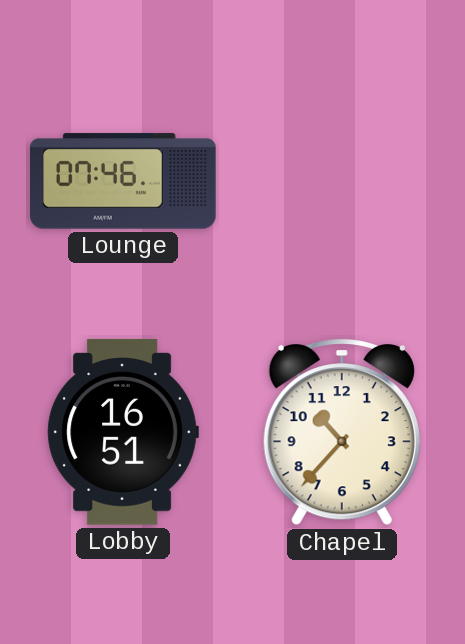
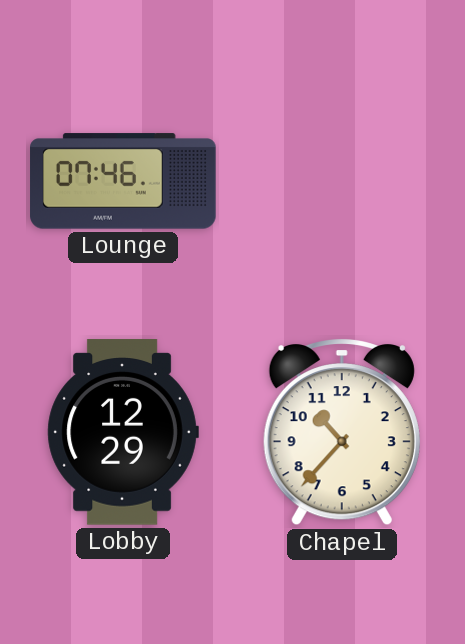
Lobby: 16:51 -> 12:29 (123, 432)
